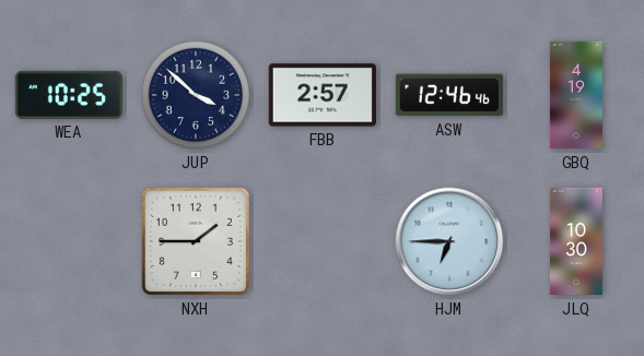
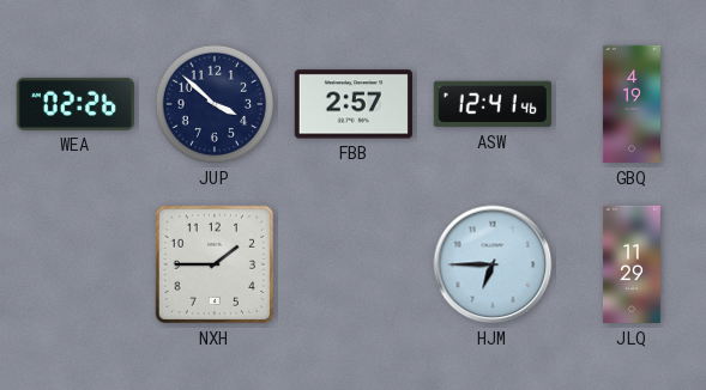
WEA: 10:25 -> 02:26 (76, 104)
ASW: 12:46 -> 12:41 (493, 104)
JLQ: 10:30 -> 11:29 (632, 264)
